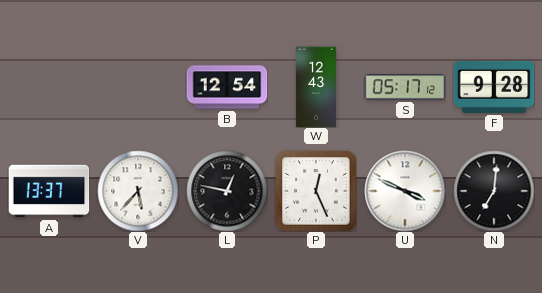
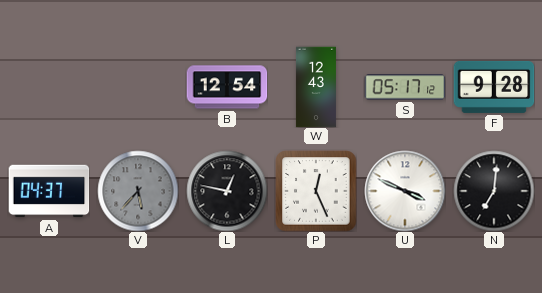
A: 13:37 -> 04:37 (49, 191)
V dial: white -> grey (138, 191)
